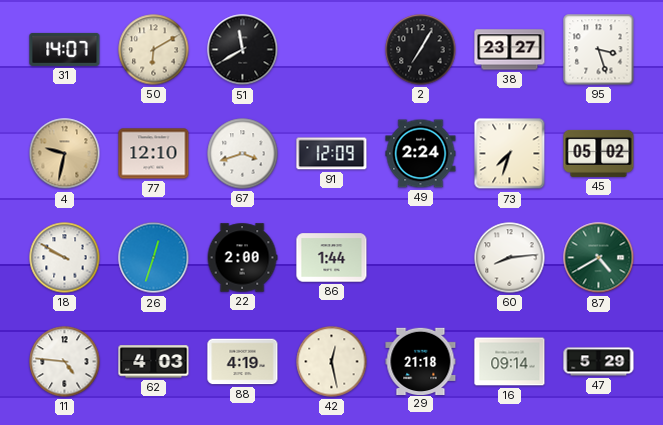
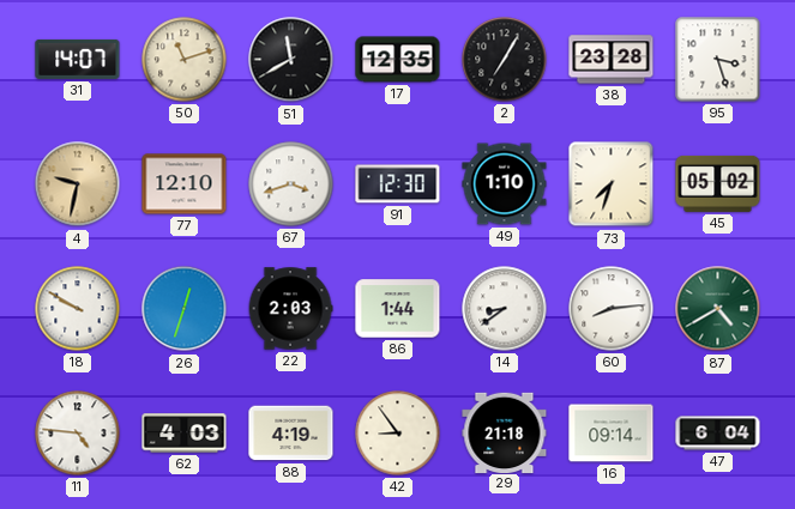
50: 6:10 -> 11:12 (185, 60)
17: none -> 12:35 (398, 60)
38: 23:27 -> 23:28 (612, 60)
91: 12:09 -> 12:30 (398, 184)
49: 2:24 -> 1:10 (505, 184)
22: 2:00 -> 2:03 (290, 309)
14: none -> 8:39 (505, 309)
42: 12:28 -> 8:54 (398, 434)
47: 5:29 -> 6:04 (718, 434)
